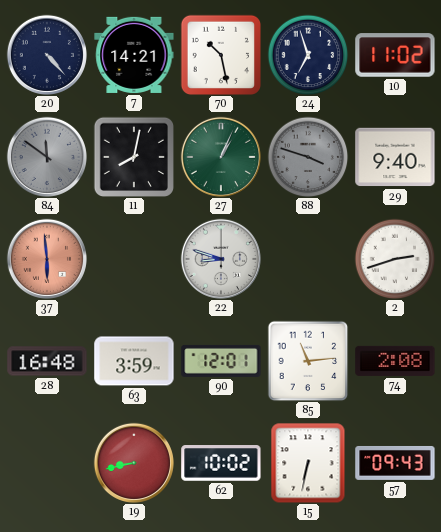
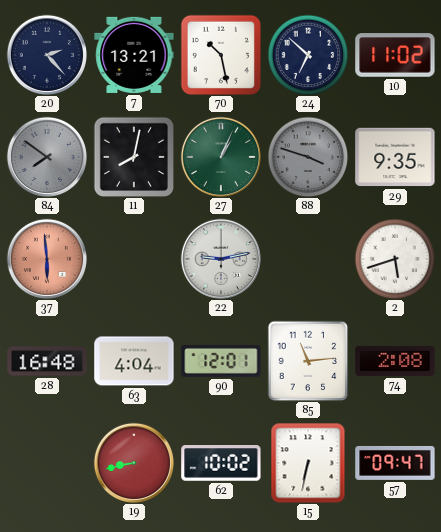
20: 4:23 -> 2:23 (47, 55)
7: 14:21 -> 13:21 (134, 55)
24: 6:57 -> 6:52 (308, 55)
84: 11:51 -> 7:51 (47, 157)
29: 9:40 -> 9:35 (395, 157)
22: 8:48 -> 9:13 (221, 259)
2: 2:42 -> 5:42 (395, 259)
63: 3:59 -> 4:04 (134, 361)
57: 09:43 -> 09:47 (395, 463)
